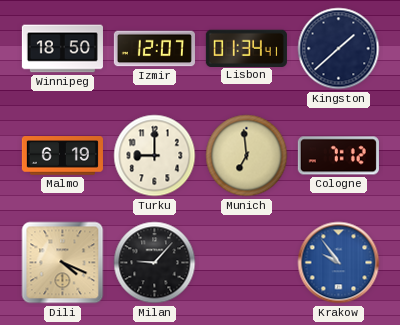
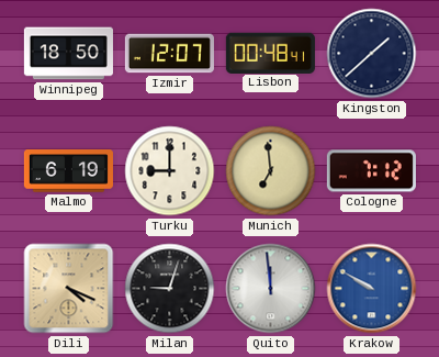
Lisbon: 01:34 -> 00:48 (270, 53)
Milan: 9:07 -> 9:03 (170, 289)
Quito: none -> 11:59 (271, 289)
Krakow: 9:54 -> 9:50 (372, 289)
